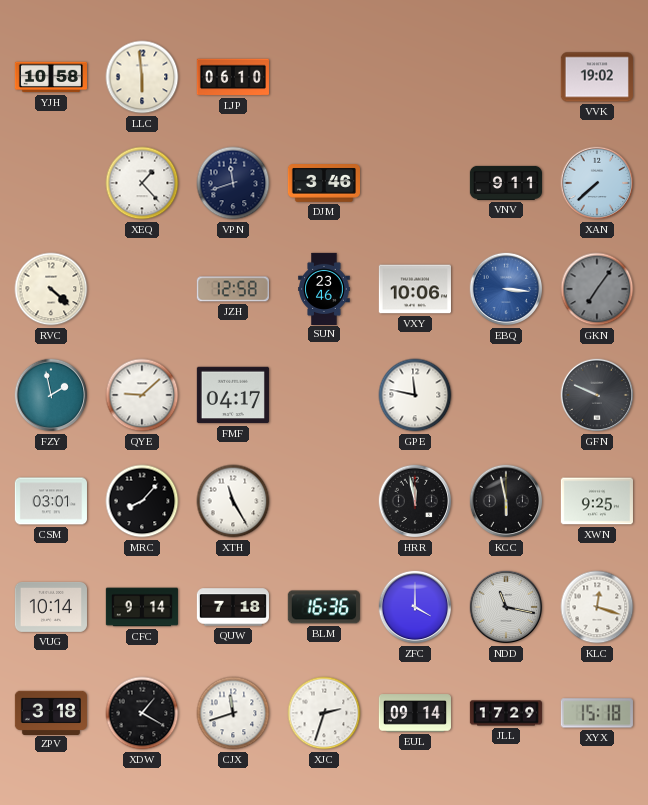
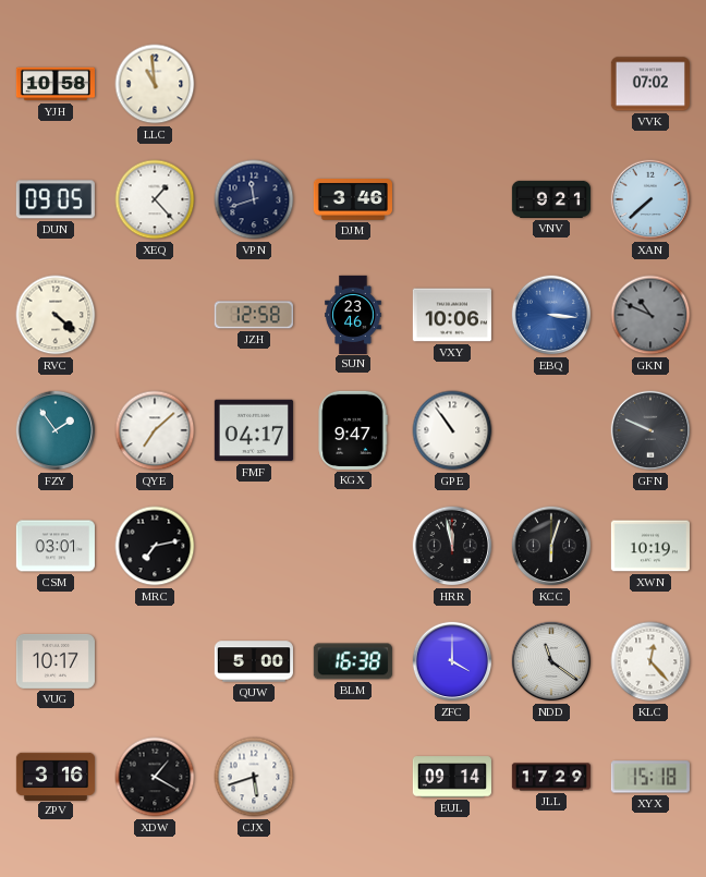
LLC: 5:59 -> 10:59 (155, 84)
LJP: 06:10 -> none (233, 77)
VVK: 19:02 -> 07:02 (650, 84)
DUN: none -> 09:05 (56, 199)
VNV: 9:11 -> 9:21 (550, 199)
GKN: 7:06 -> 10:49 (650, 315)
FZY: 1:58 -> 1:54 (56, 430)
QYE: 9:08 -> 7:08 (155, 430)
KGX: none -> 9:47 (353, 430)
GPE: 11:47 -> 10:54 (452, 430)
MRC: 8:07 -> 7:13 (155, 546)
XTH: 11:25 -> none (233, 501)
KCC: 5:58 -> 6:03 (551, 546)
XWN: 9:25 -> 10:19 (650, 546)
VUG: 10:14 -> 10:17 (56, 661)
CFC: 9:14 -> none (142, 607)
QUW: 7:18 -> 5:00 (254, 661)
BLM: 16:36 -> 16:38 (353, 661)
NDD: 11:17 -> 11:21 (551, 661)
KLC: 12:18 -> 12:23 (650, 661)
ZPV: 3:18 -> 3:16 (56, 776)
CJX: 11:42 -> 5:42 (254, 777)
XJC: 2:33 -> none (324, 713)
